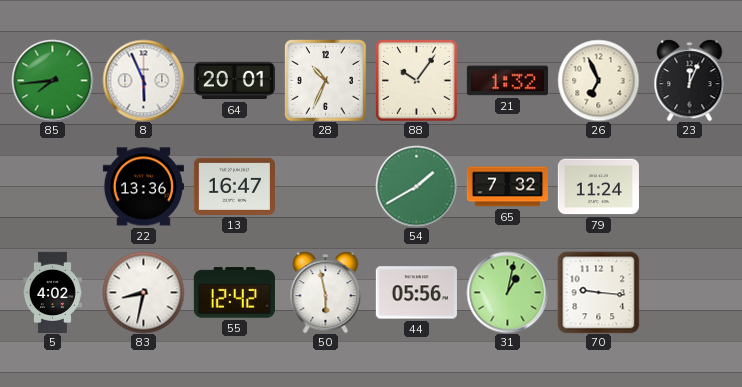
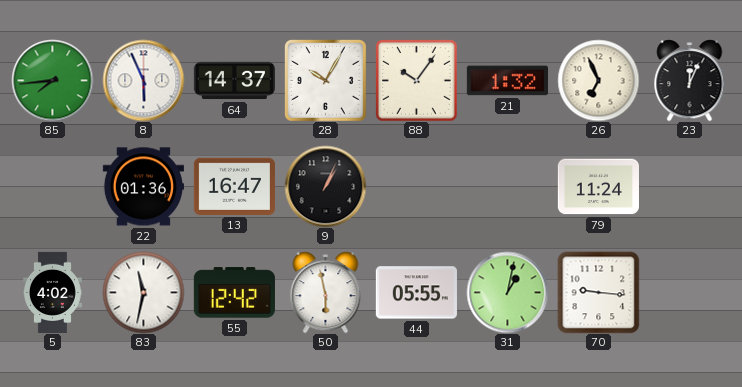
64: 20:01 -> 14:37 (234, 81)
28: 10:34 -> 10:05 (326, 81)
22: 13:36 -> 01:36 (143, 187)
9: none -> 1:04 (325, 186)
54: 1:40 -> none (416, 186)
65: 7:32 -> none (507, 187)
83: 8:32 -> 11:32 (143, 292)
44: 05:56 -> 05:55 (416, 293)
